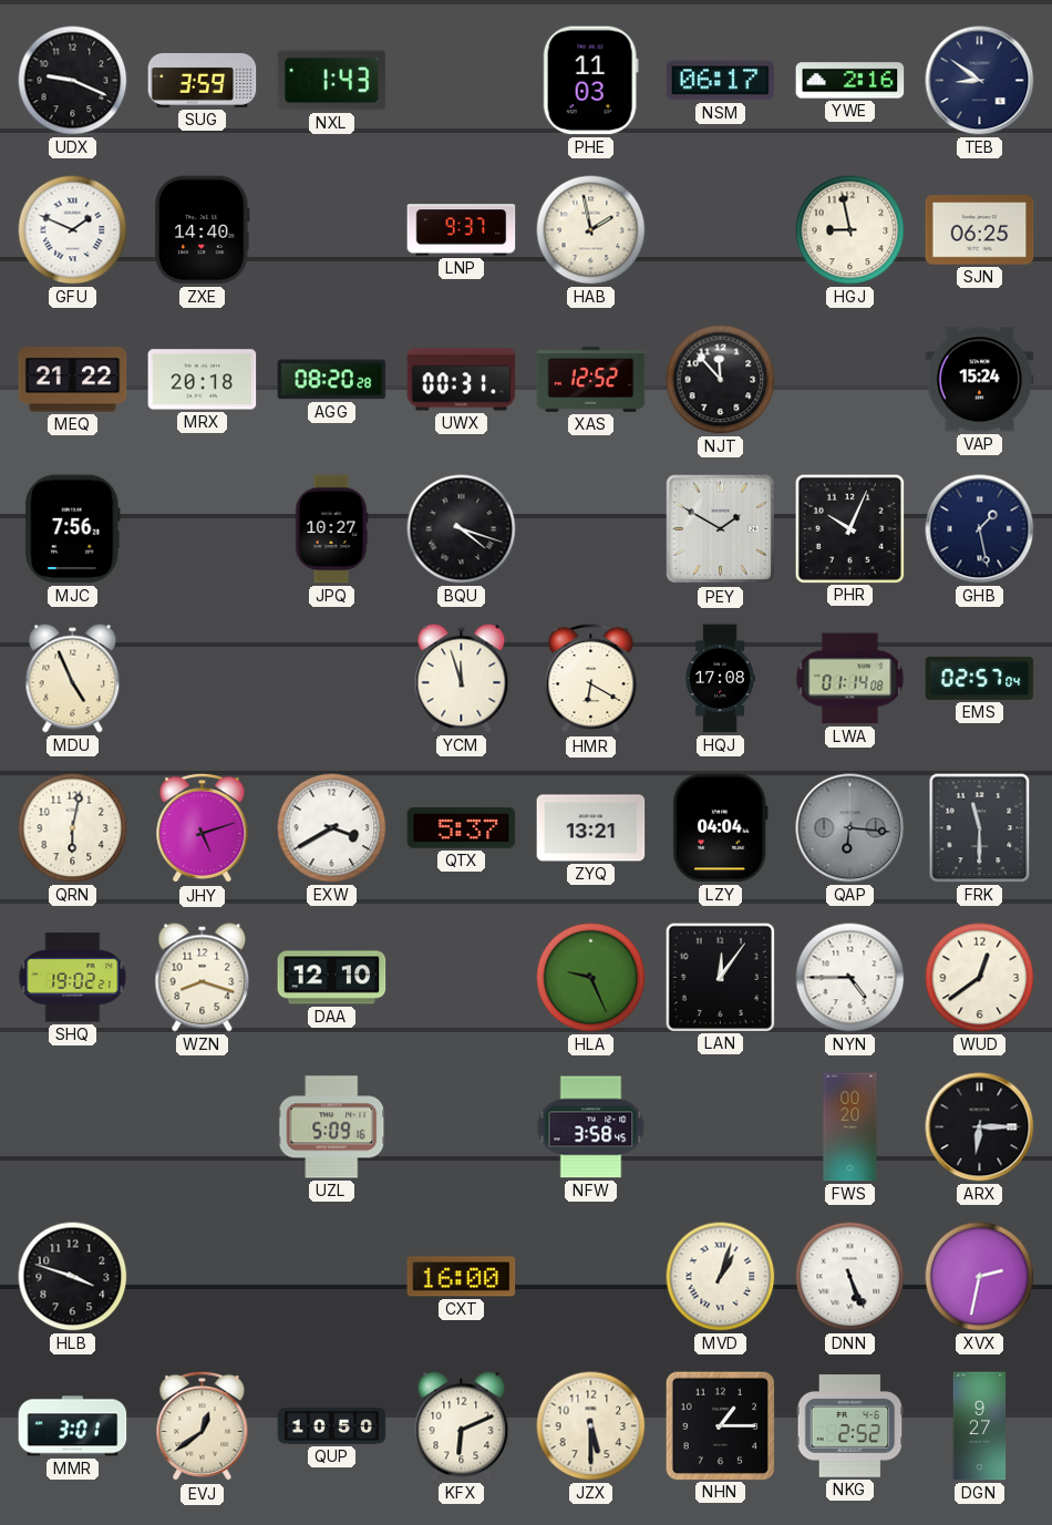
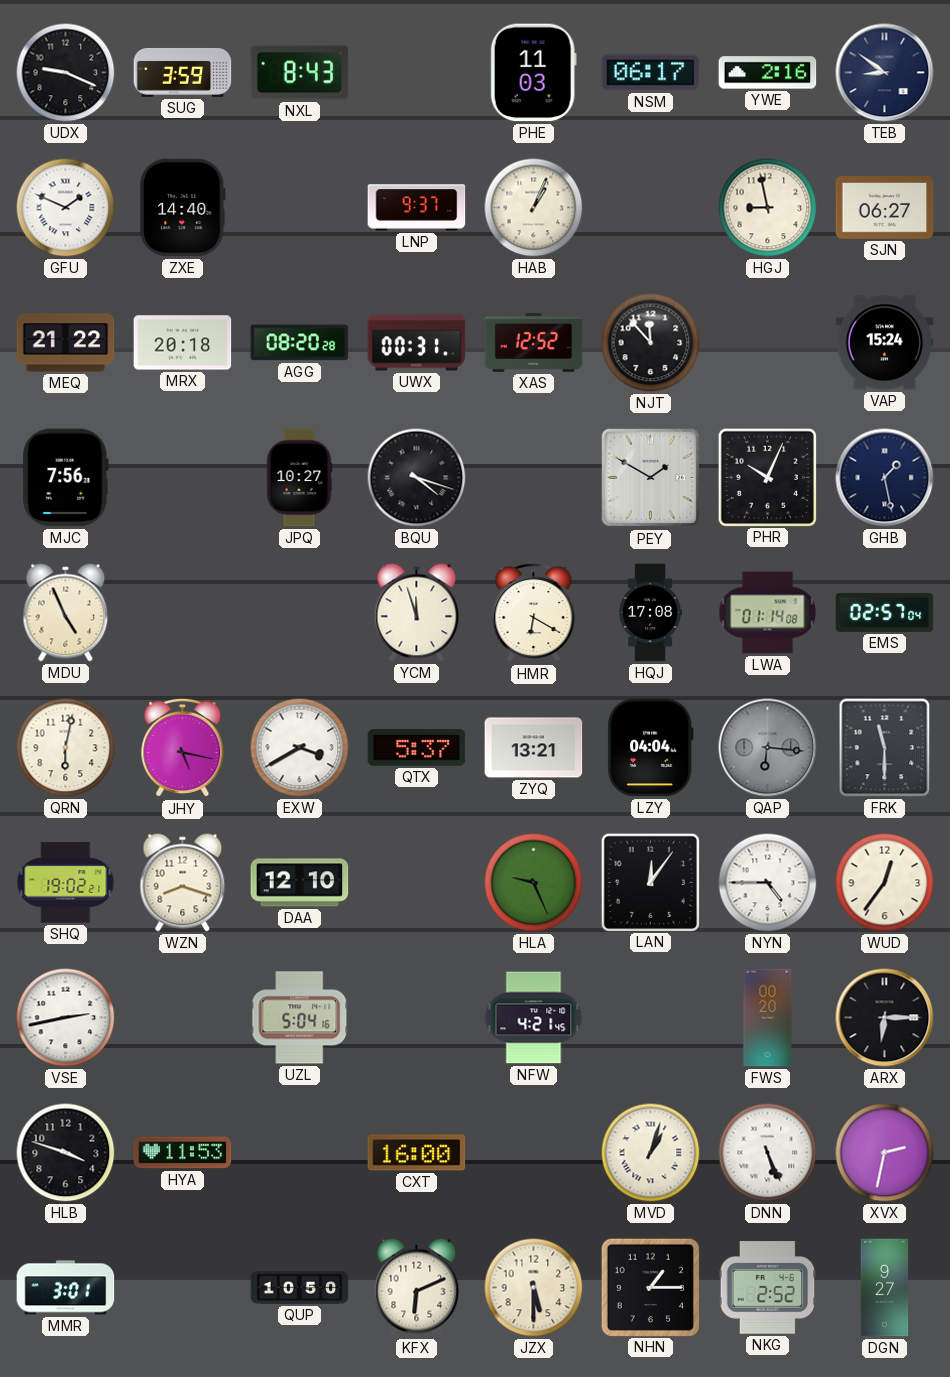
NXL: 1:43 -> 8:43 (300, 73)
HAB: 1:58 -> 1:04 (534, 208)
SJN: 06:25 -> 06:27 (885, 208)
JHY: 5:12 -> 5:17 (183, 748)
WUD: 12:39 -> 12:36 (885, 883)
VSE: none -> 2:43 (66, 1018)
UZL: 5:09 -> 5:04 (300, 1018)
NFW: 3:58 -> 4:21 (534, 1018)
HYA: none -> 11:53 (183, 1153)
EVJ: 12:39 -> none (203, 1426)
